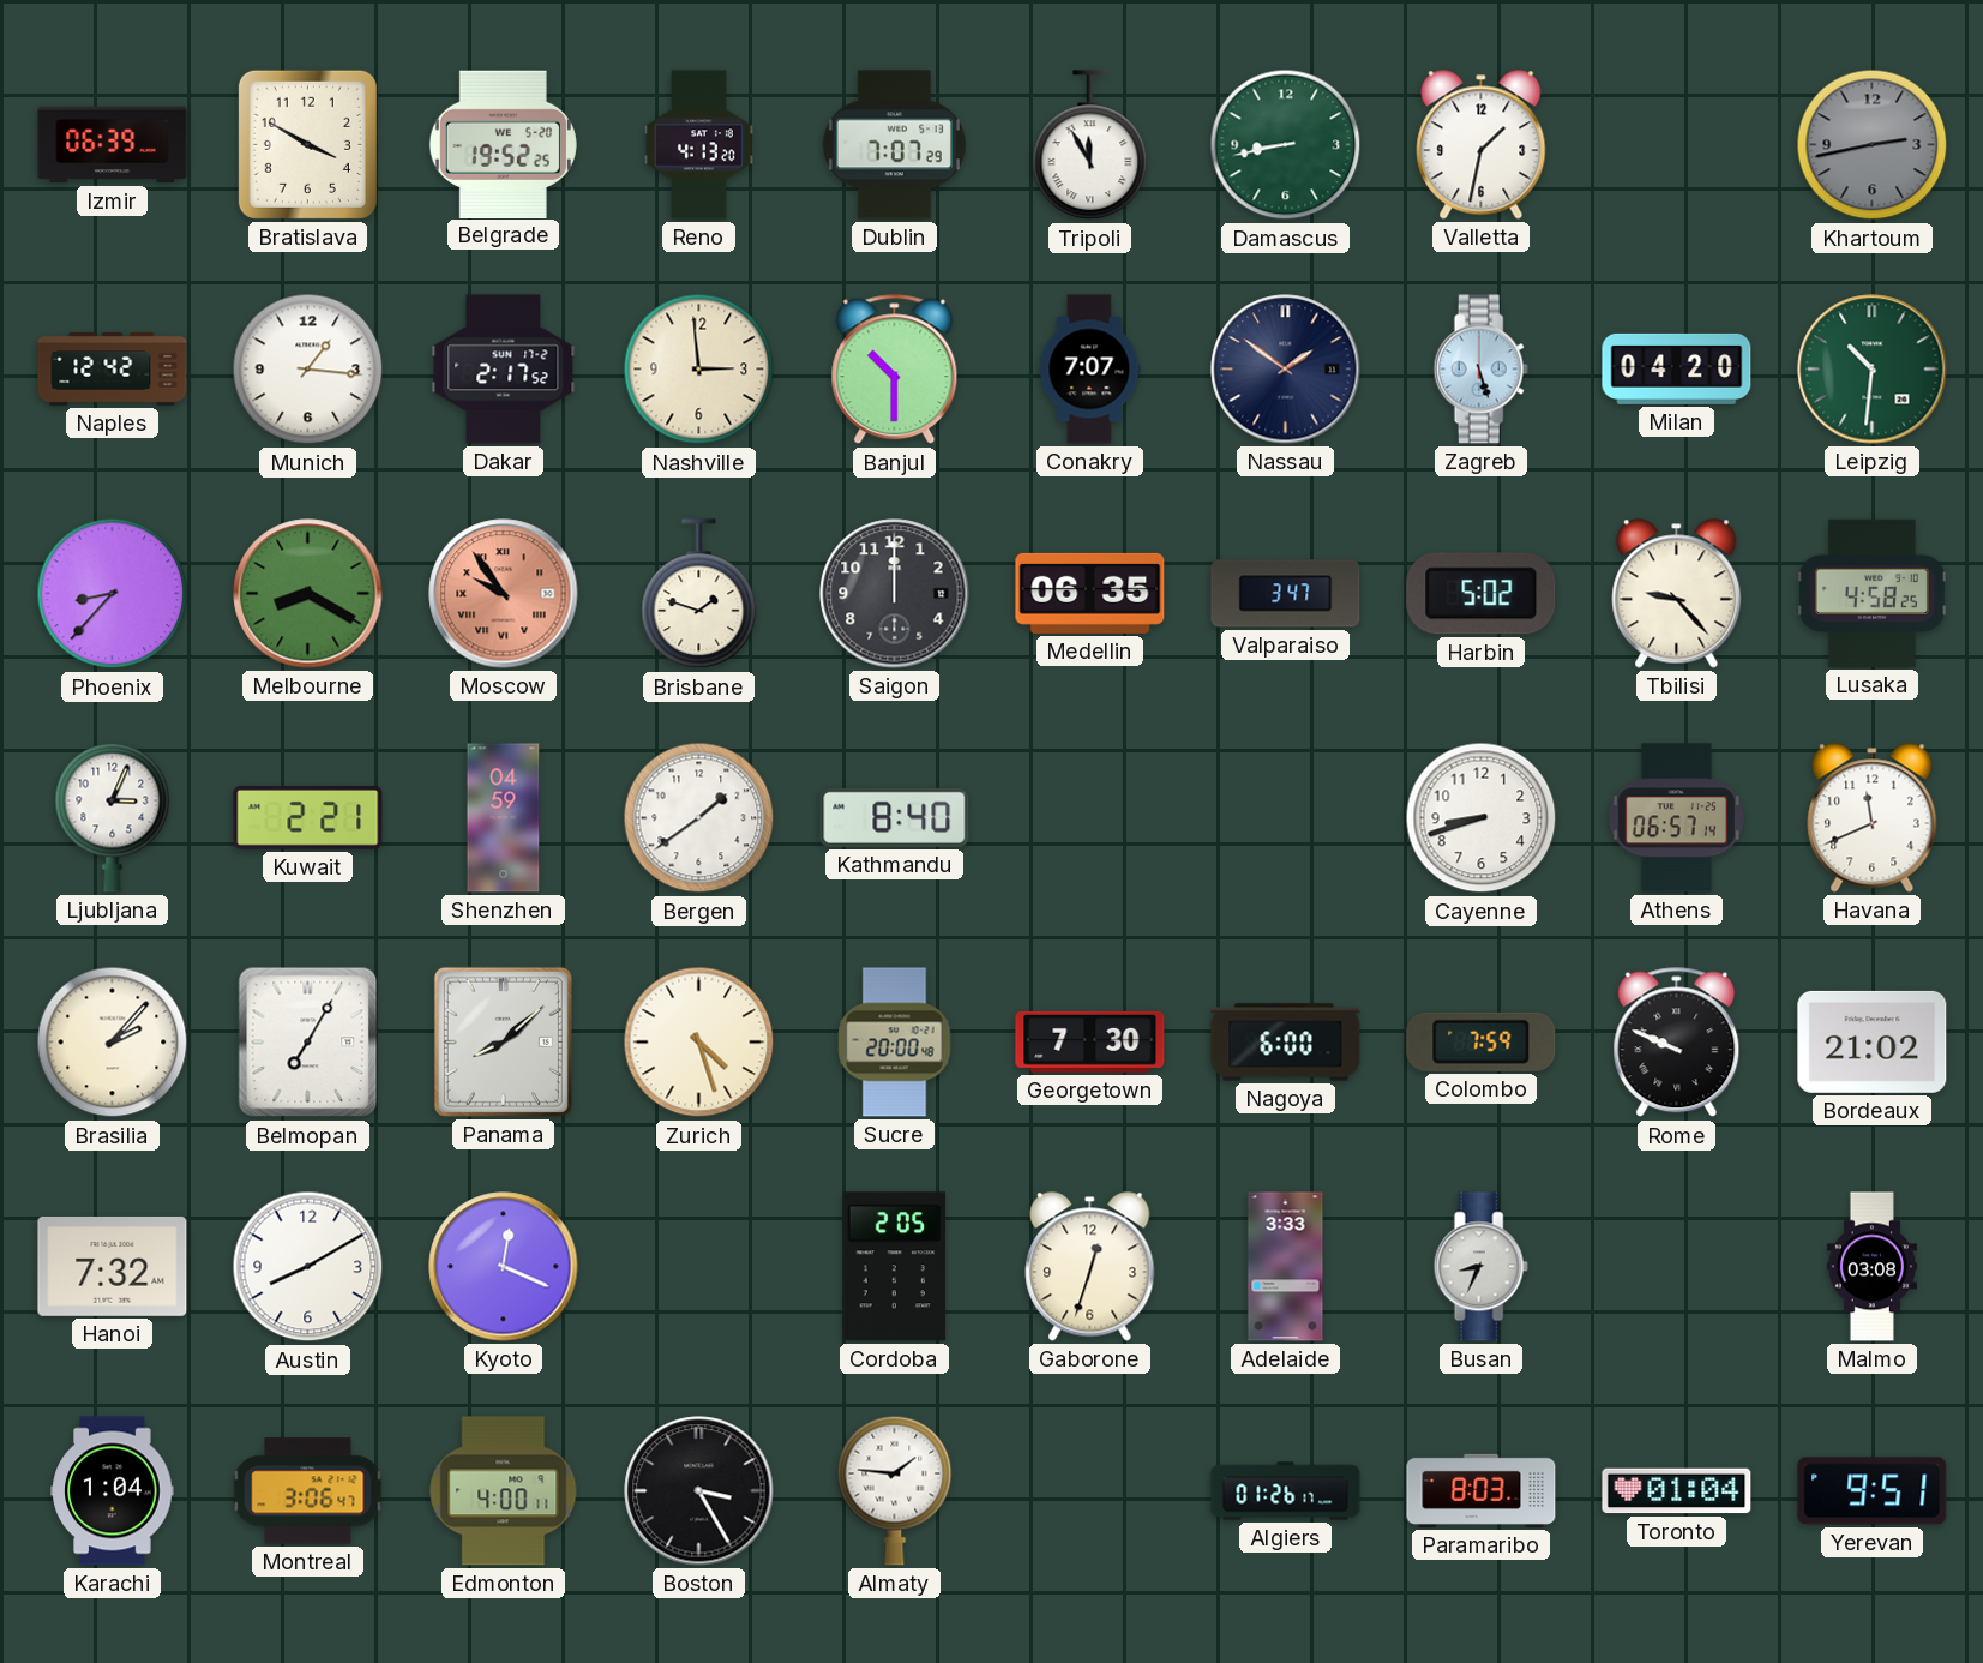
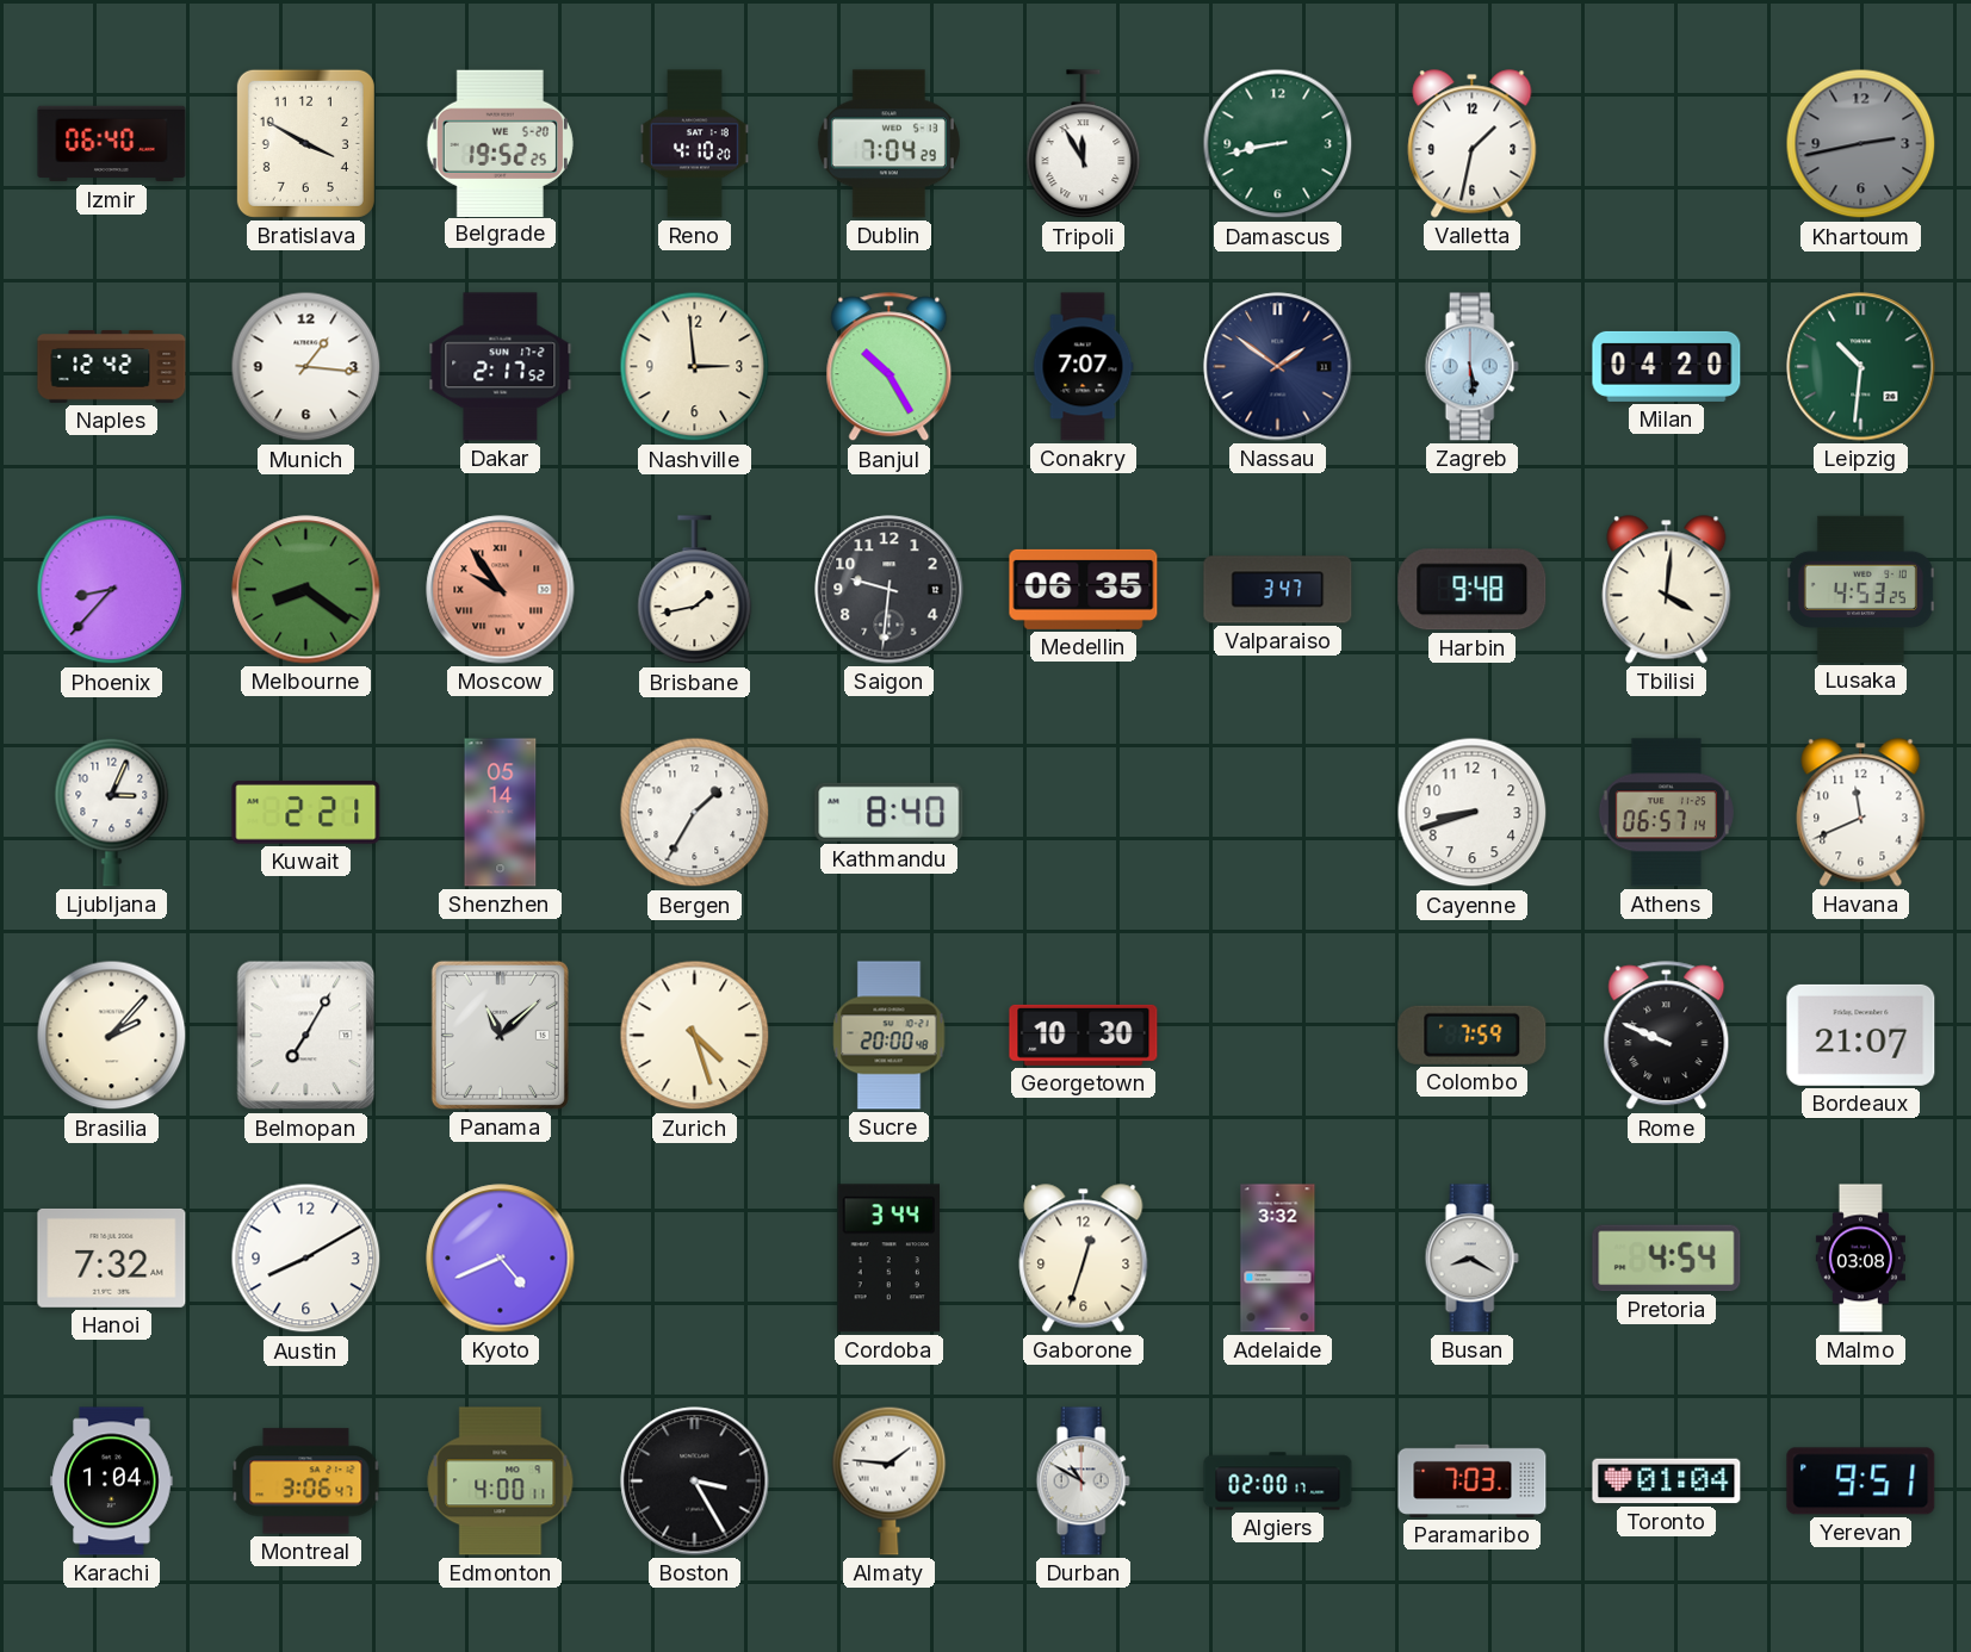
Izmir: 06:39 -> 06:40 (112, 144)
Reno: 4:13 -> 4:10 (695, 144)
Dublin: 7:07 -> 7:04 (888, 144)
Banjul: 10:30 -> 10:25 (890, 367)
Zagreb: 5:27 -> 5:29 (1471, 367)
Melbourne: 8:20 -> 8:21 (306, 590)
Brisbane: 1:48 -> 1:43 (695, 590)
Saigon: 12:00 -> 9:31 (890, 590)
Harbin: 5:02 -> 9:48 (1473, 590)
Tbilisi: 9:23 -> 4:01 (1667, 590)
Lusaka: 4:58 -> 4:53 (1860, 589)
Shenzhen: 04:59 -> 05:14 (501, 813)
Bergen: 1:39 -> 1:35 (695, 813)
Panama: 8:08 -> 11:08 (500, 1035)
Georgetown: 7:30 -> 10:30 (1084, 1035)
Nagoya: 6:00 -> none (1286, 1043)
Bordeaux: 21:02 -> 21:07 (1861, 1035)
Kyoto: 12:19 -> 4:41 (501, 1259)
Cordoba: 2:05 -> 3:44 (890, 1259)
Adelaide: 3:33 -> 3:32 (1278, 1259)
Busan: 8:34 -> 8:20 (1471, 1259)
Pretoria: none -> 4:54 (1667, 1259)
Durban: none -> 10:50 (1083, 1482)
Algiers: 01:26 -> 02:00 (1278, 1482)
Paramaribo: 8:03 -> 7:03 (1473, 1480)
